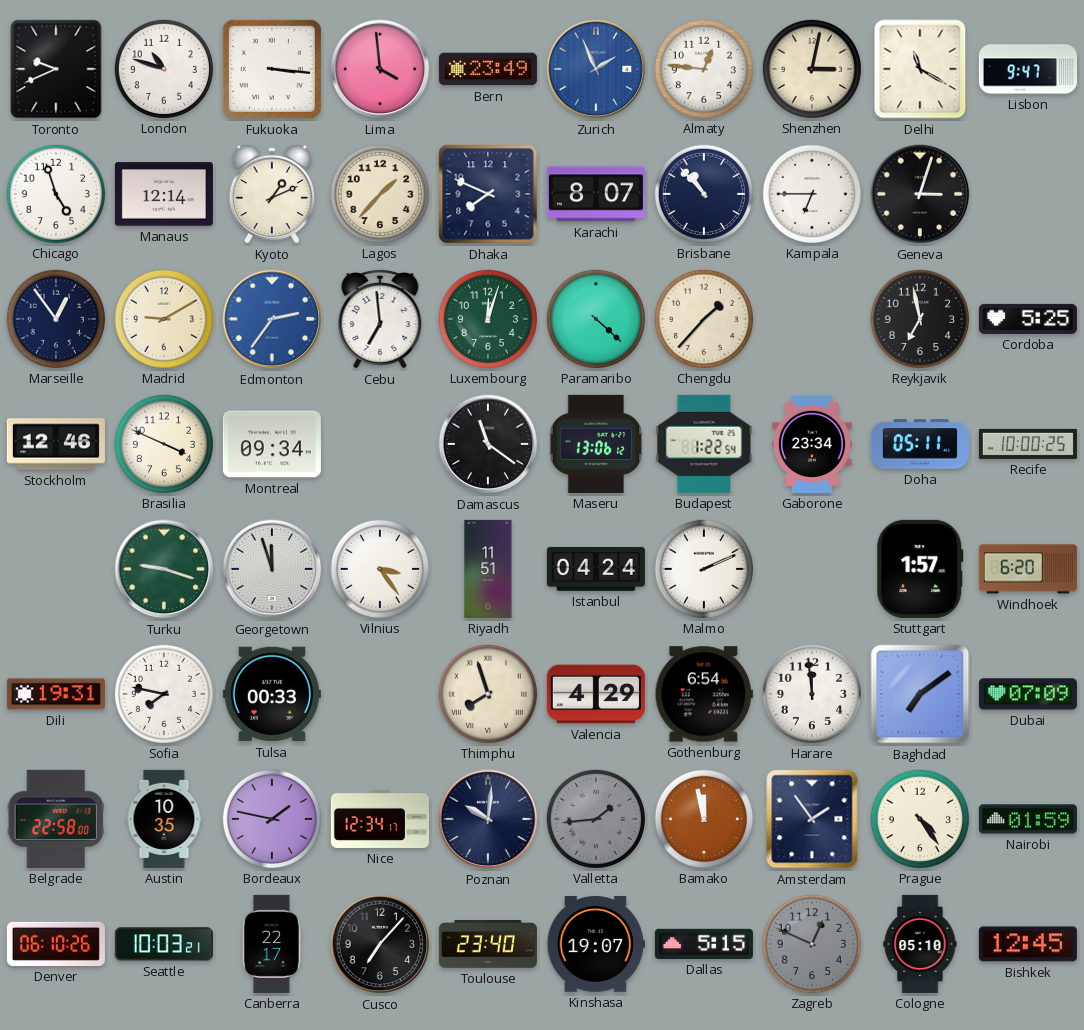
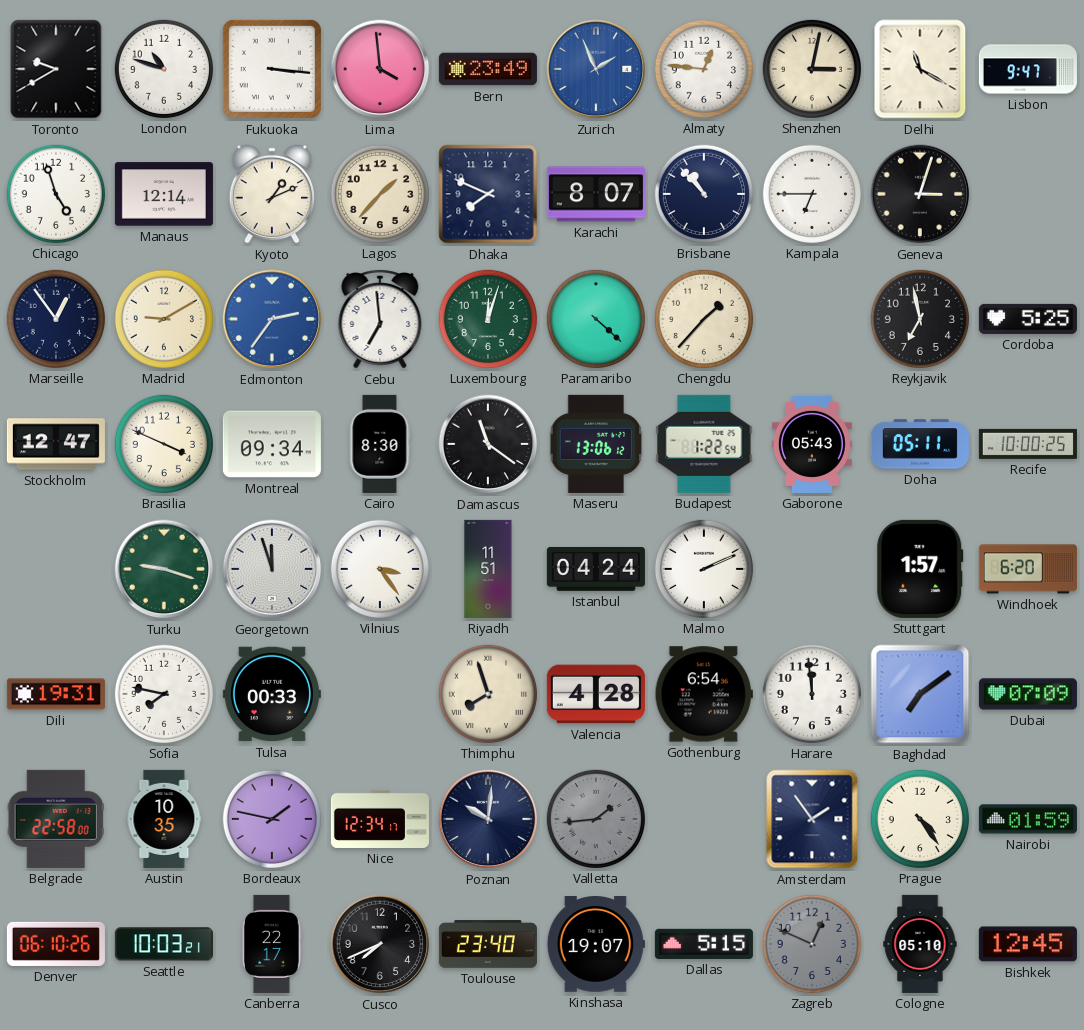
Toronto: 9:41 -> 9:40 (56, 69)
Stockholm: 12:46 -> 12:47 (56, 444)
Cairo: none -> 8:30 (380, 444)
Gaborone: 23:34 -> 05:43 (812, 444)
Valencia: 4:29 -> 4:28 (596, 694)
Bamako: 11:58 -> none (704, 819)
Cusco: 7:07 -> 7:41 (380, 944)
